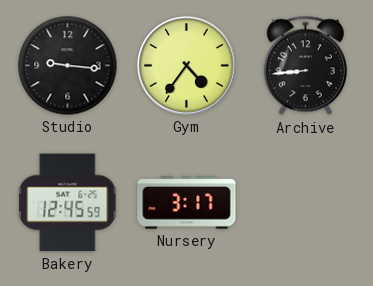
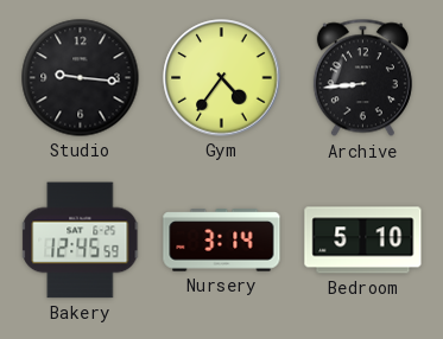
Nursery: 3:17 -> 3:14 (222, 241)
Bedroom: none -> 5:10 (363, 241)
